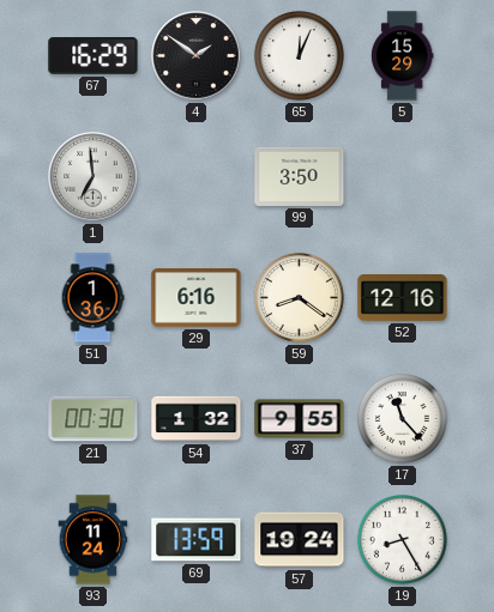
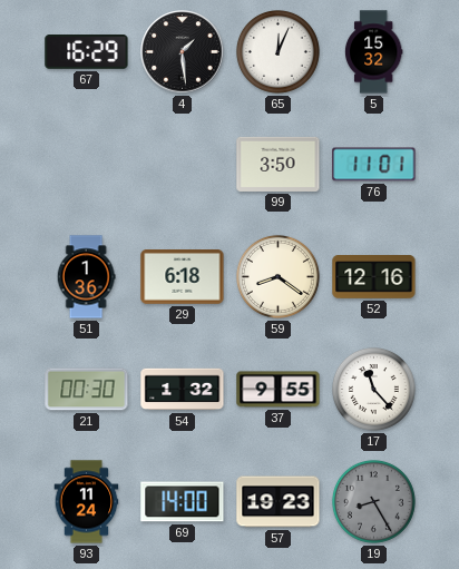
4: 1:51 -> 1:29 (183, 52)
5: 15:29 -> 15:32 (373, 52)
1: 6:59 -> none (94, 177)
76: none -> 11:01 (374, 165)
29: 6:16 -> 6:18 (183, 277)
69: 13:59 -> 14:00 (183, 502)
57: 19:24 -> 19:23 (279, 502)
19 dial: white -> grey (373, 501)
